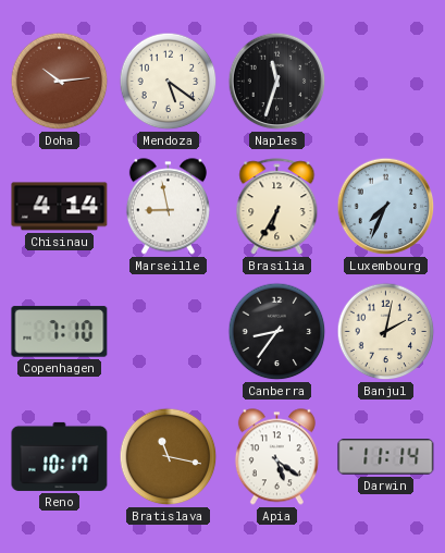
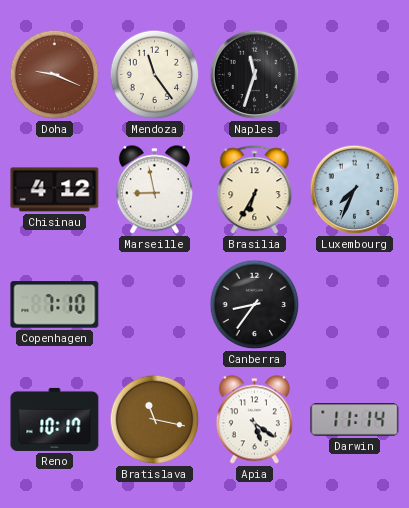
Doha: 10:14 -> 9:19 (55, 75)
Mendoza: 5:21 -> 11:24 (155, 75)
Chisinau: 4:14 -> 4:12 (55, 190)
Banjul: 2:02 -> none (386, 332)
